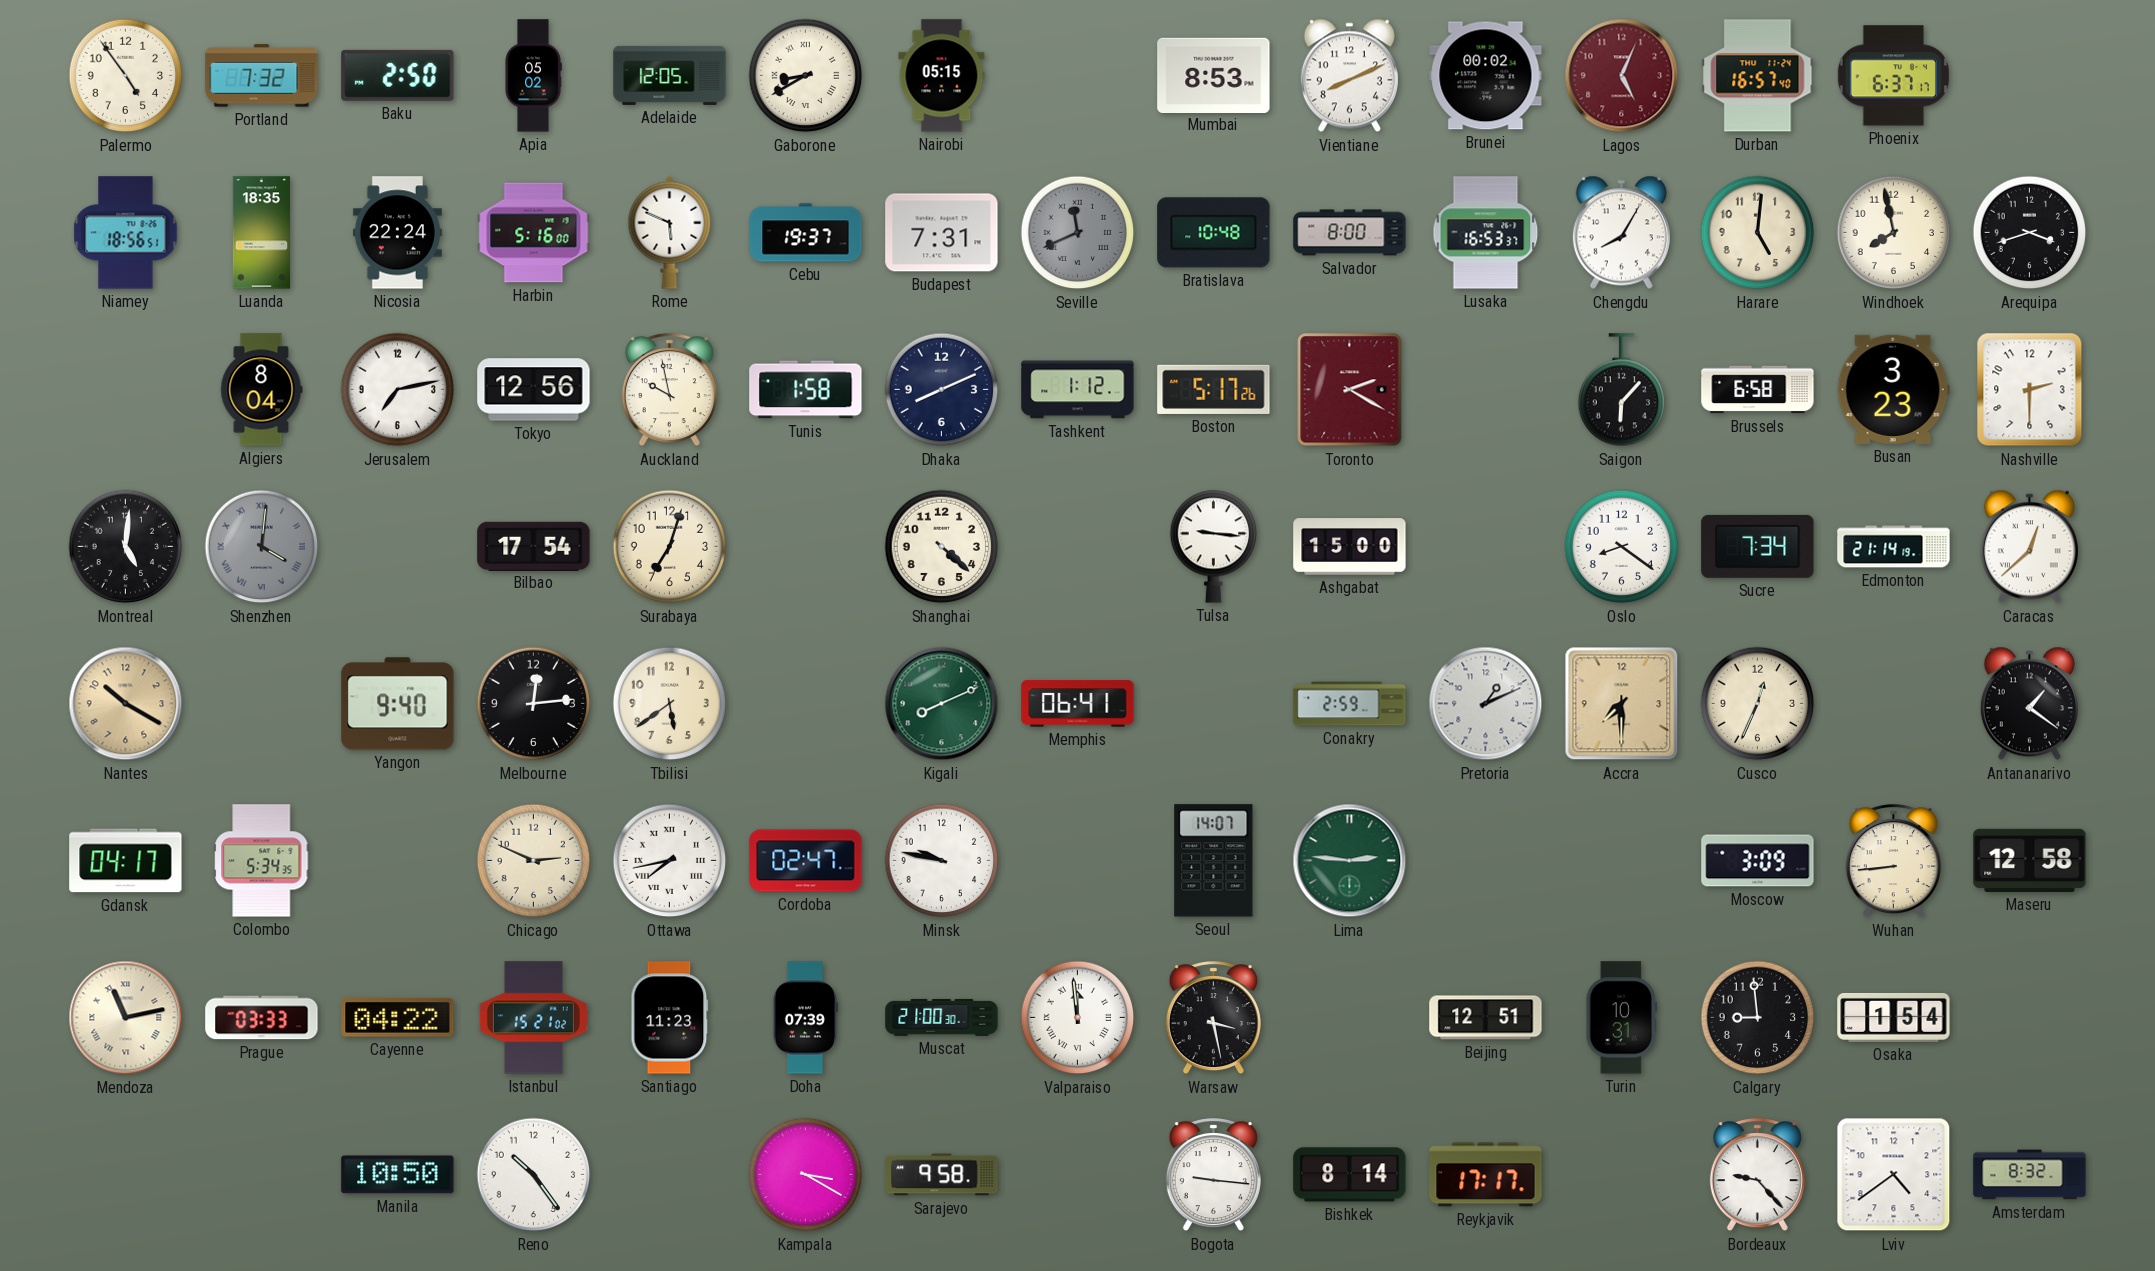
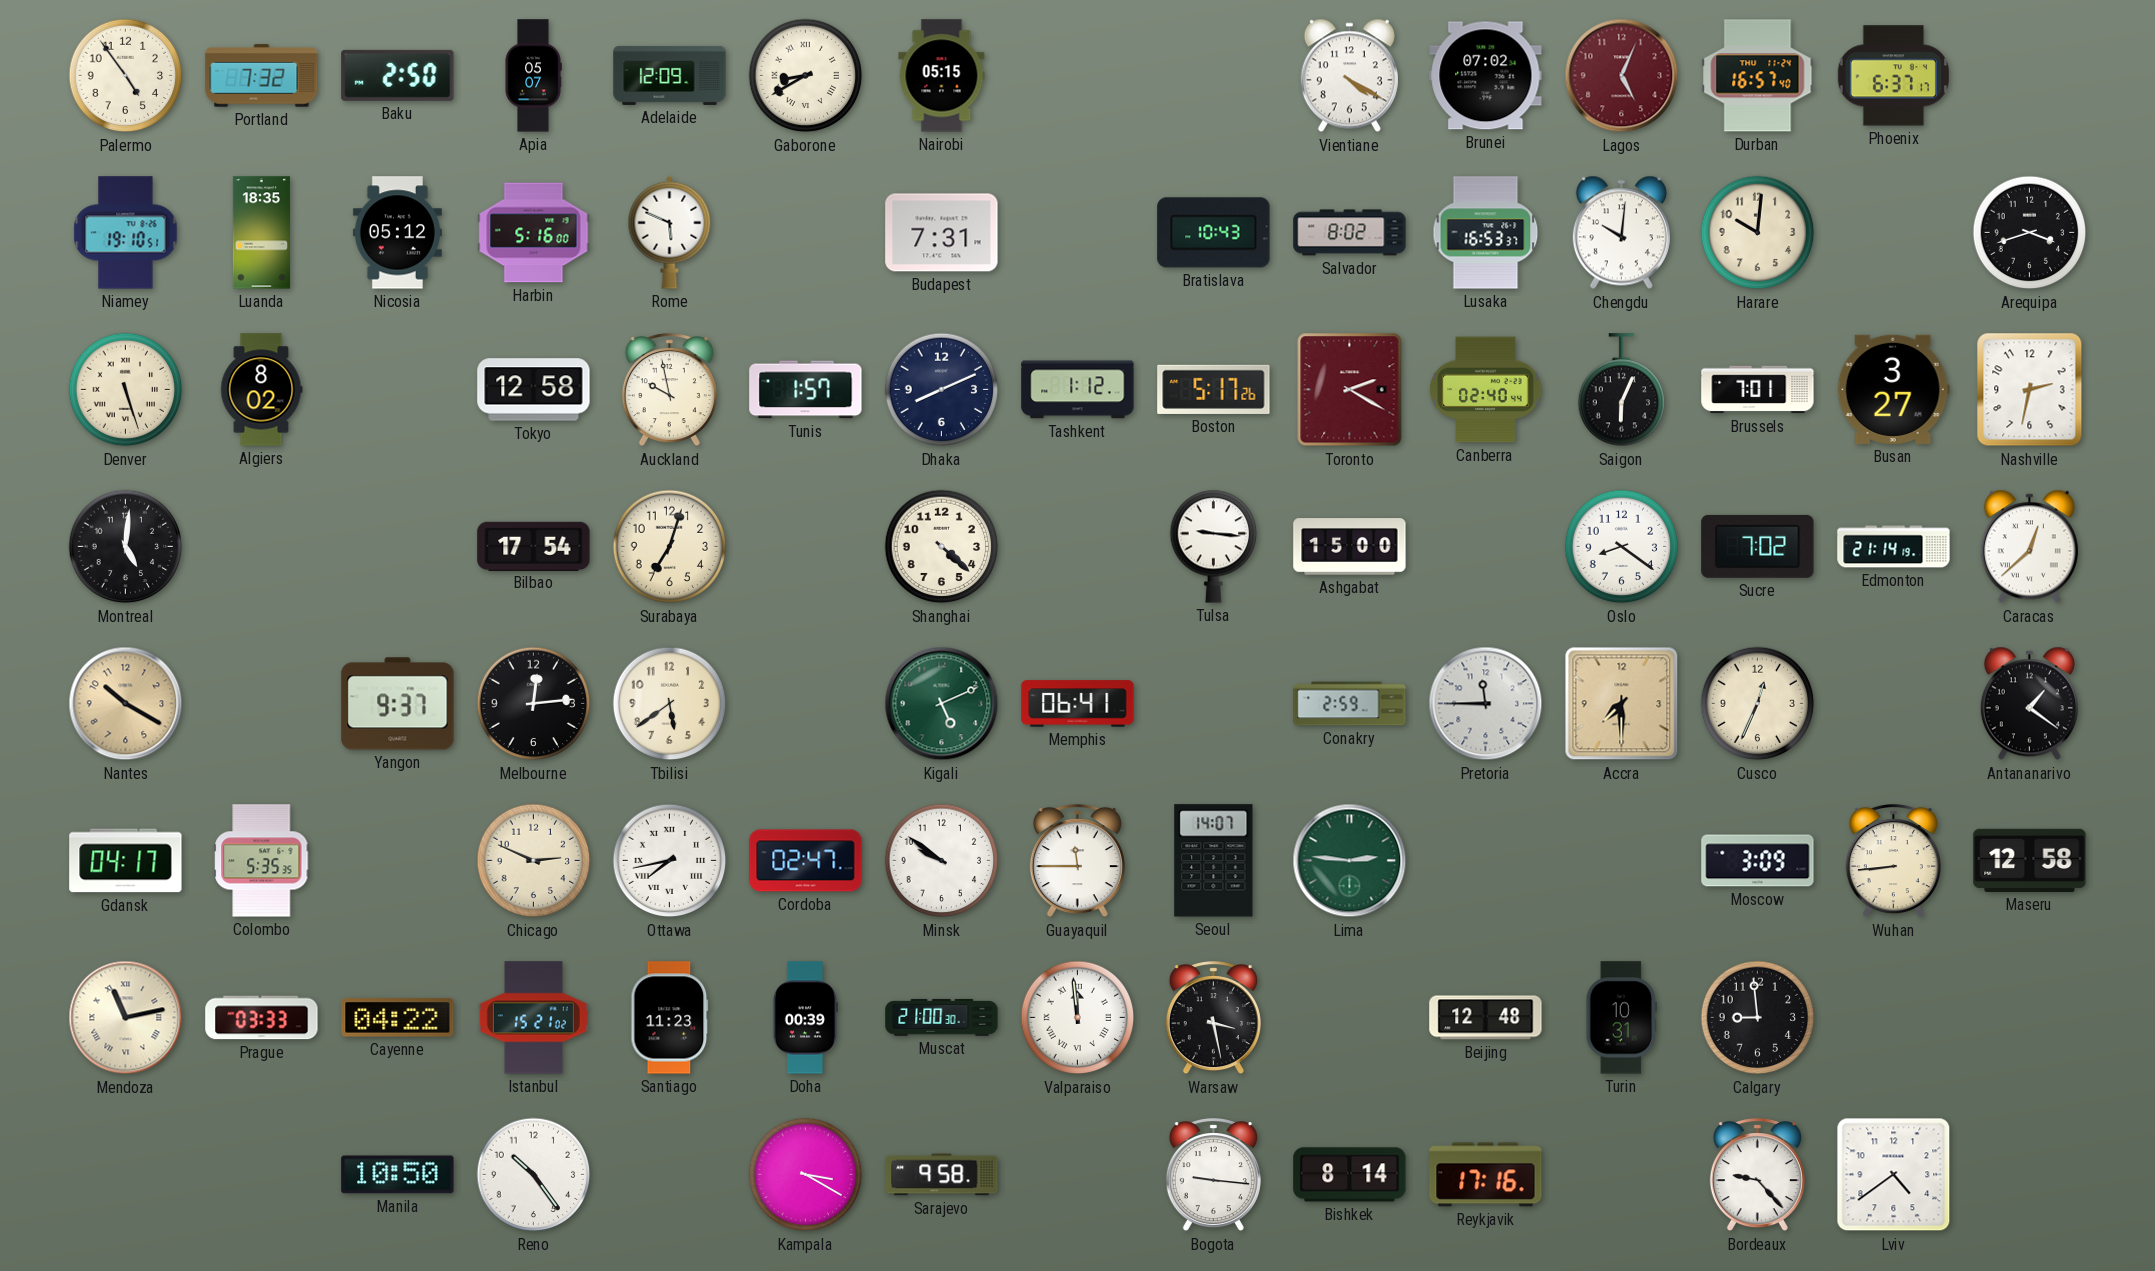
Apia: 05:02 -> 05:07 (533, 76)
Adelaide: 12:05 -> 12:09 (670, 75)
Mumbai: 8:53 -> none (1214, 75)
Vientiane: 8:11 -> 4:20 (1349, 76)
Brunei: 00:02 -> 07:02 (1486, 76)
Niamey: 18:56 -> 19:10 (126, 233)
Nicosia: 22:24 -> 05:12 (397, 233)
Cebu: 19:37 -> none (806, 233)
Seville: 11:41 -> none (1078, 233)
Bratislava: 10:48 -> 10:43 (1214, 233)
Salvador: 8:00 -> 8:02 (1350, 233)
Chengdu: 8:05 -> 10:01 (1621, 233)
Harare: 5:01 -> 10:01 (1758, 233)
Windhoek: 7:58 -> none (1894, 233)
Denver: none -> 5:27 (126, 390)
Algiers: 8:04 -> 8:02 (261, 390)
Jerusalem: 7:13 -> none (398, 390)
Tokyo: 12:56 -> 12:58 (534, 390)
Tunis: 1:58 -> 1:57 (806, 390)
Canberra: none -> 02:40 (1486, 390)
Saigon: 6:07 -> 6:04 (1622, 390)
Brussels: 6:58 -> 7:01 (1758, 390)
Busan: 3:23 -> 3:27 (1893, 389)
Nashville: 2:30 -> 2:32 (2030, 390)
Shenzhen: 4:01 -> none (262, 547)
Sucre: 7:34 -> 7:02 (1758, 546)
Yangon: 9:40 -> 9:37 (398, 704)
Kigali: 8:11 -> 5:11 (942, 704)
Pretoria: 1:11 -> 11:45 (1486, 704)
Colombo: 5:34 -> 5:35 (262, 861)
Minsk: 9:47 -> 9:51 (942, 861)
Guayaquil: none -> 11:45 (1077, 861)
Doha: 07:39 -> 00:39 (805, 1018)
Beijing: 12:51 -> 12:48 (1486, 1018)
Osaka: 1:54 -> none (1894, 1017)
Reykjavik: 17:17 -> 17:16 (1486, 1175)
Amsterdam: 8:32 -> none (2030, 1175)
